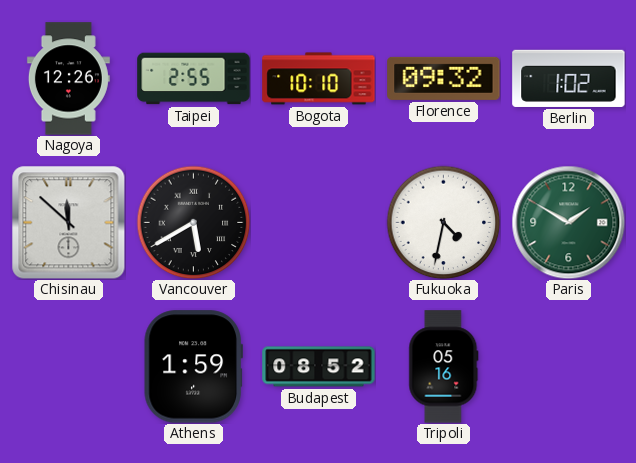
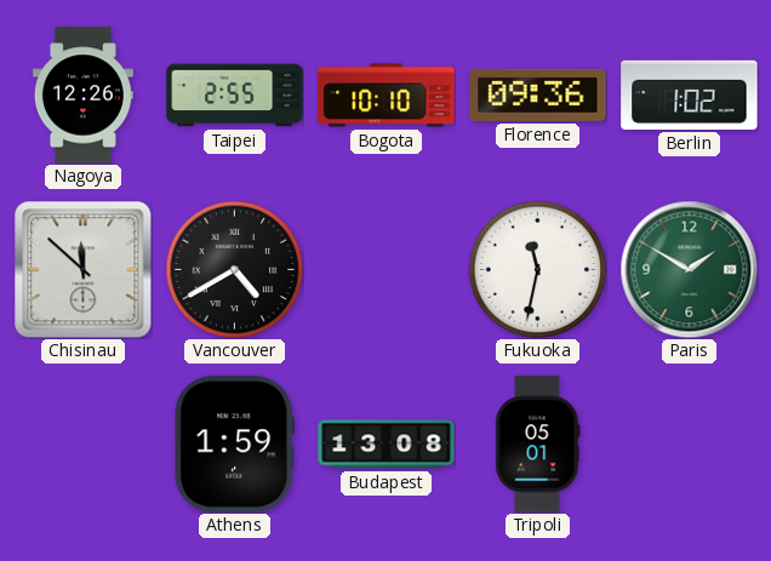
Florence: 09:32 -> 09:36 (538, 95)
Vancouver: 5:40 -> 4:40 (234, 269)
Fukuoka: 4:32 -> 11:32 (537, 269)
Budapest: 08:52 -> 13:08 (387, 445)
Tripoli: 05:16 -> 05:01 (538, 445)
